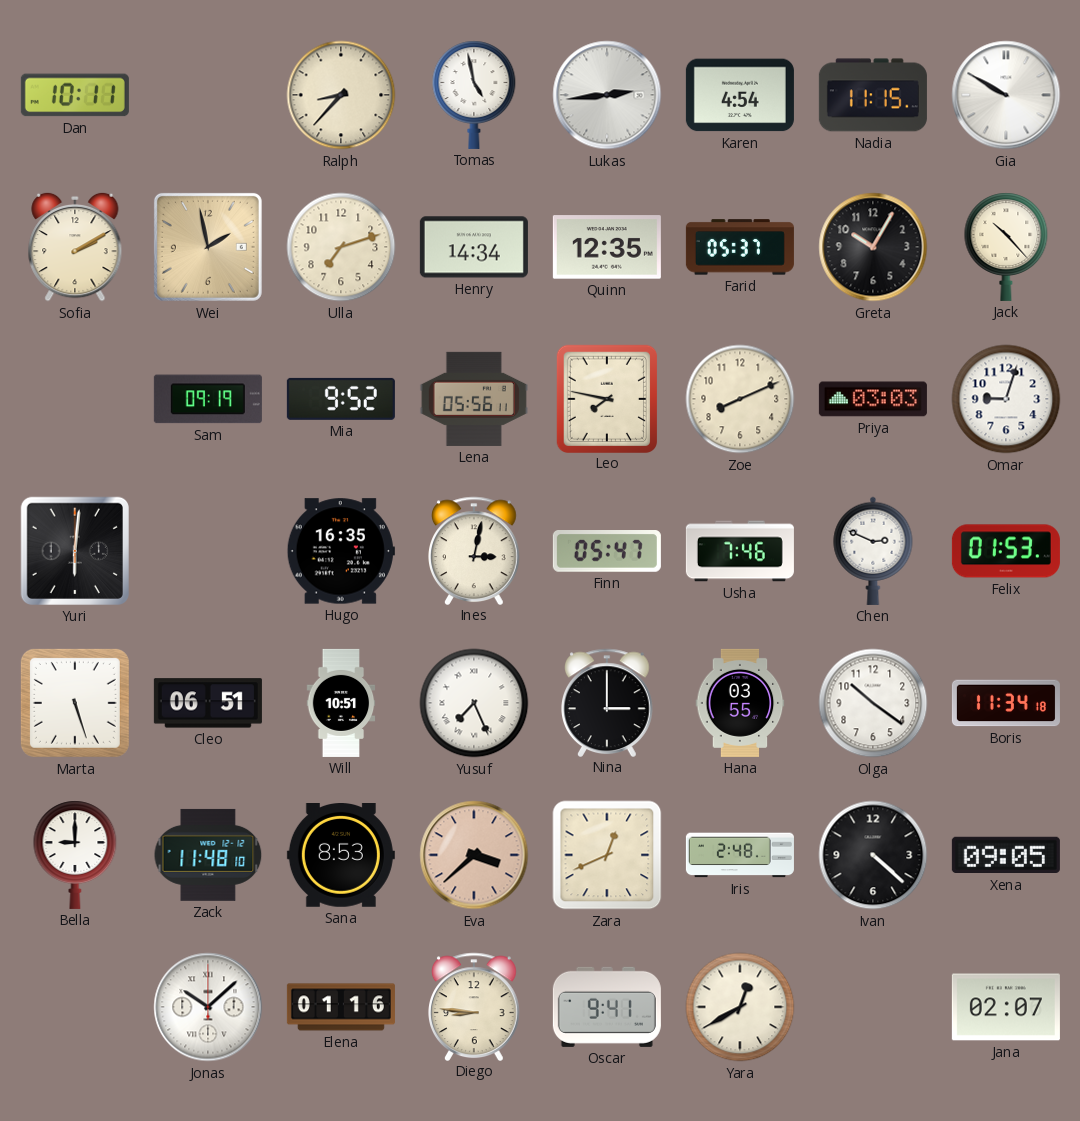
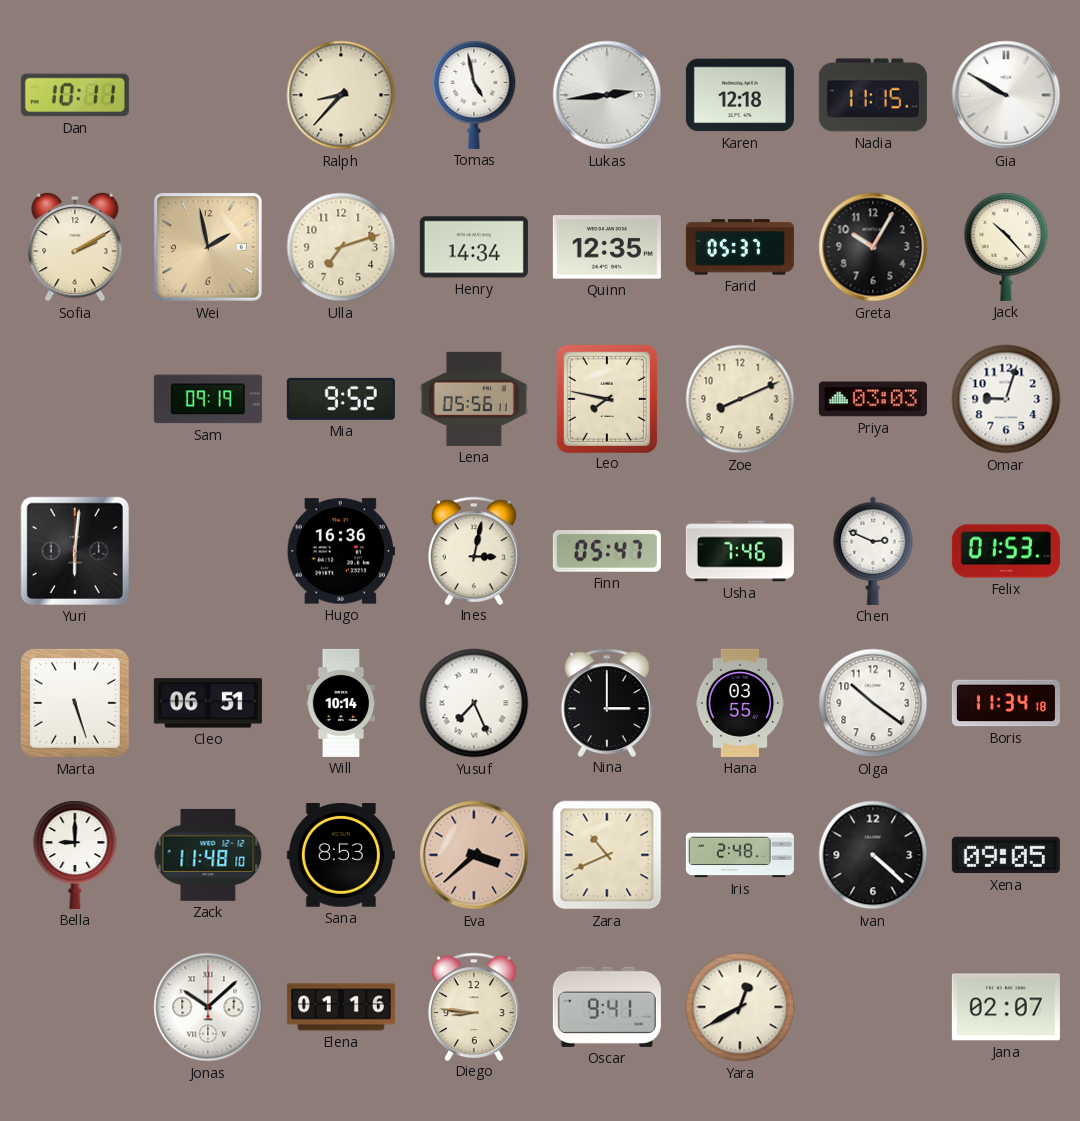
Karen: 4:54 -> 12:18 (740, 95)
Hugo: 16:35 -> 16:36 (341, 551)
Will: 10:51 -> 10:14 (341, 703)
Zara: 12:41 -> 10:41 (607, 855)
